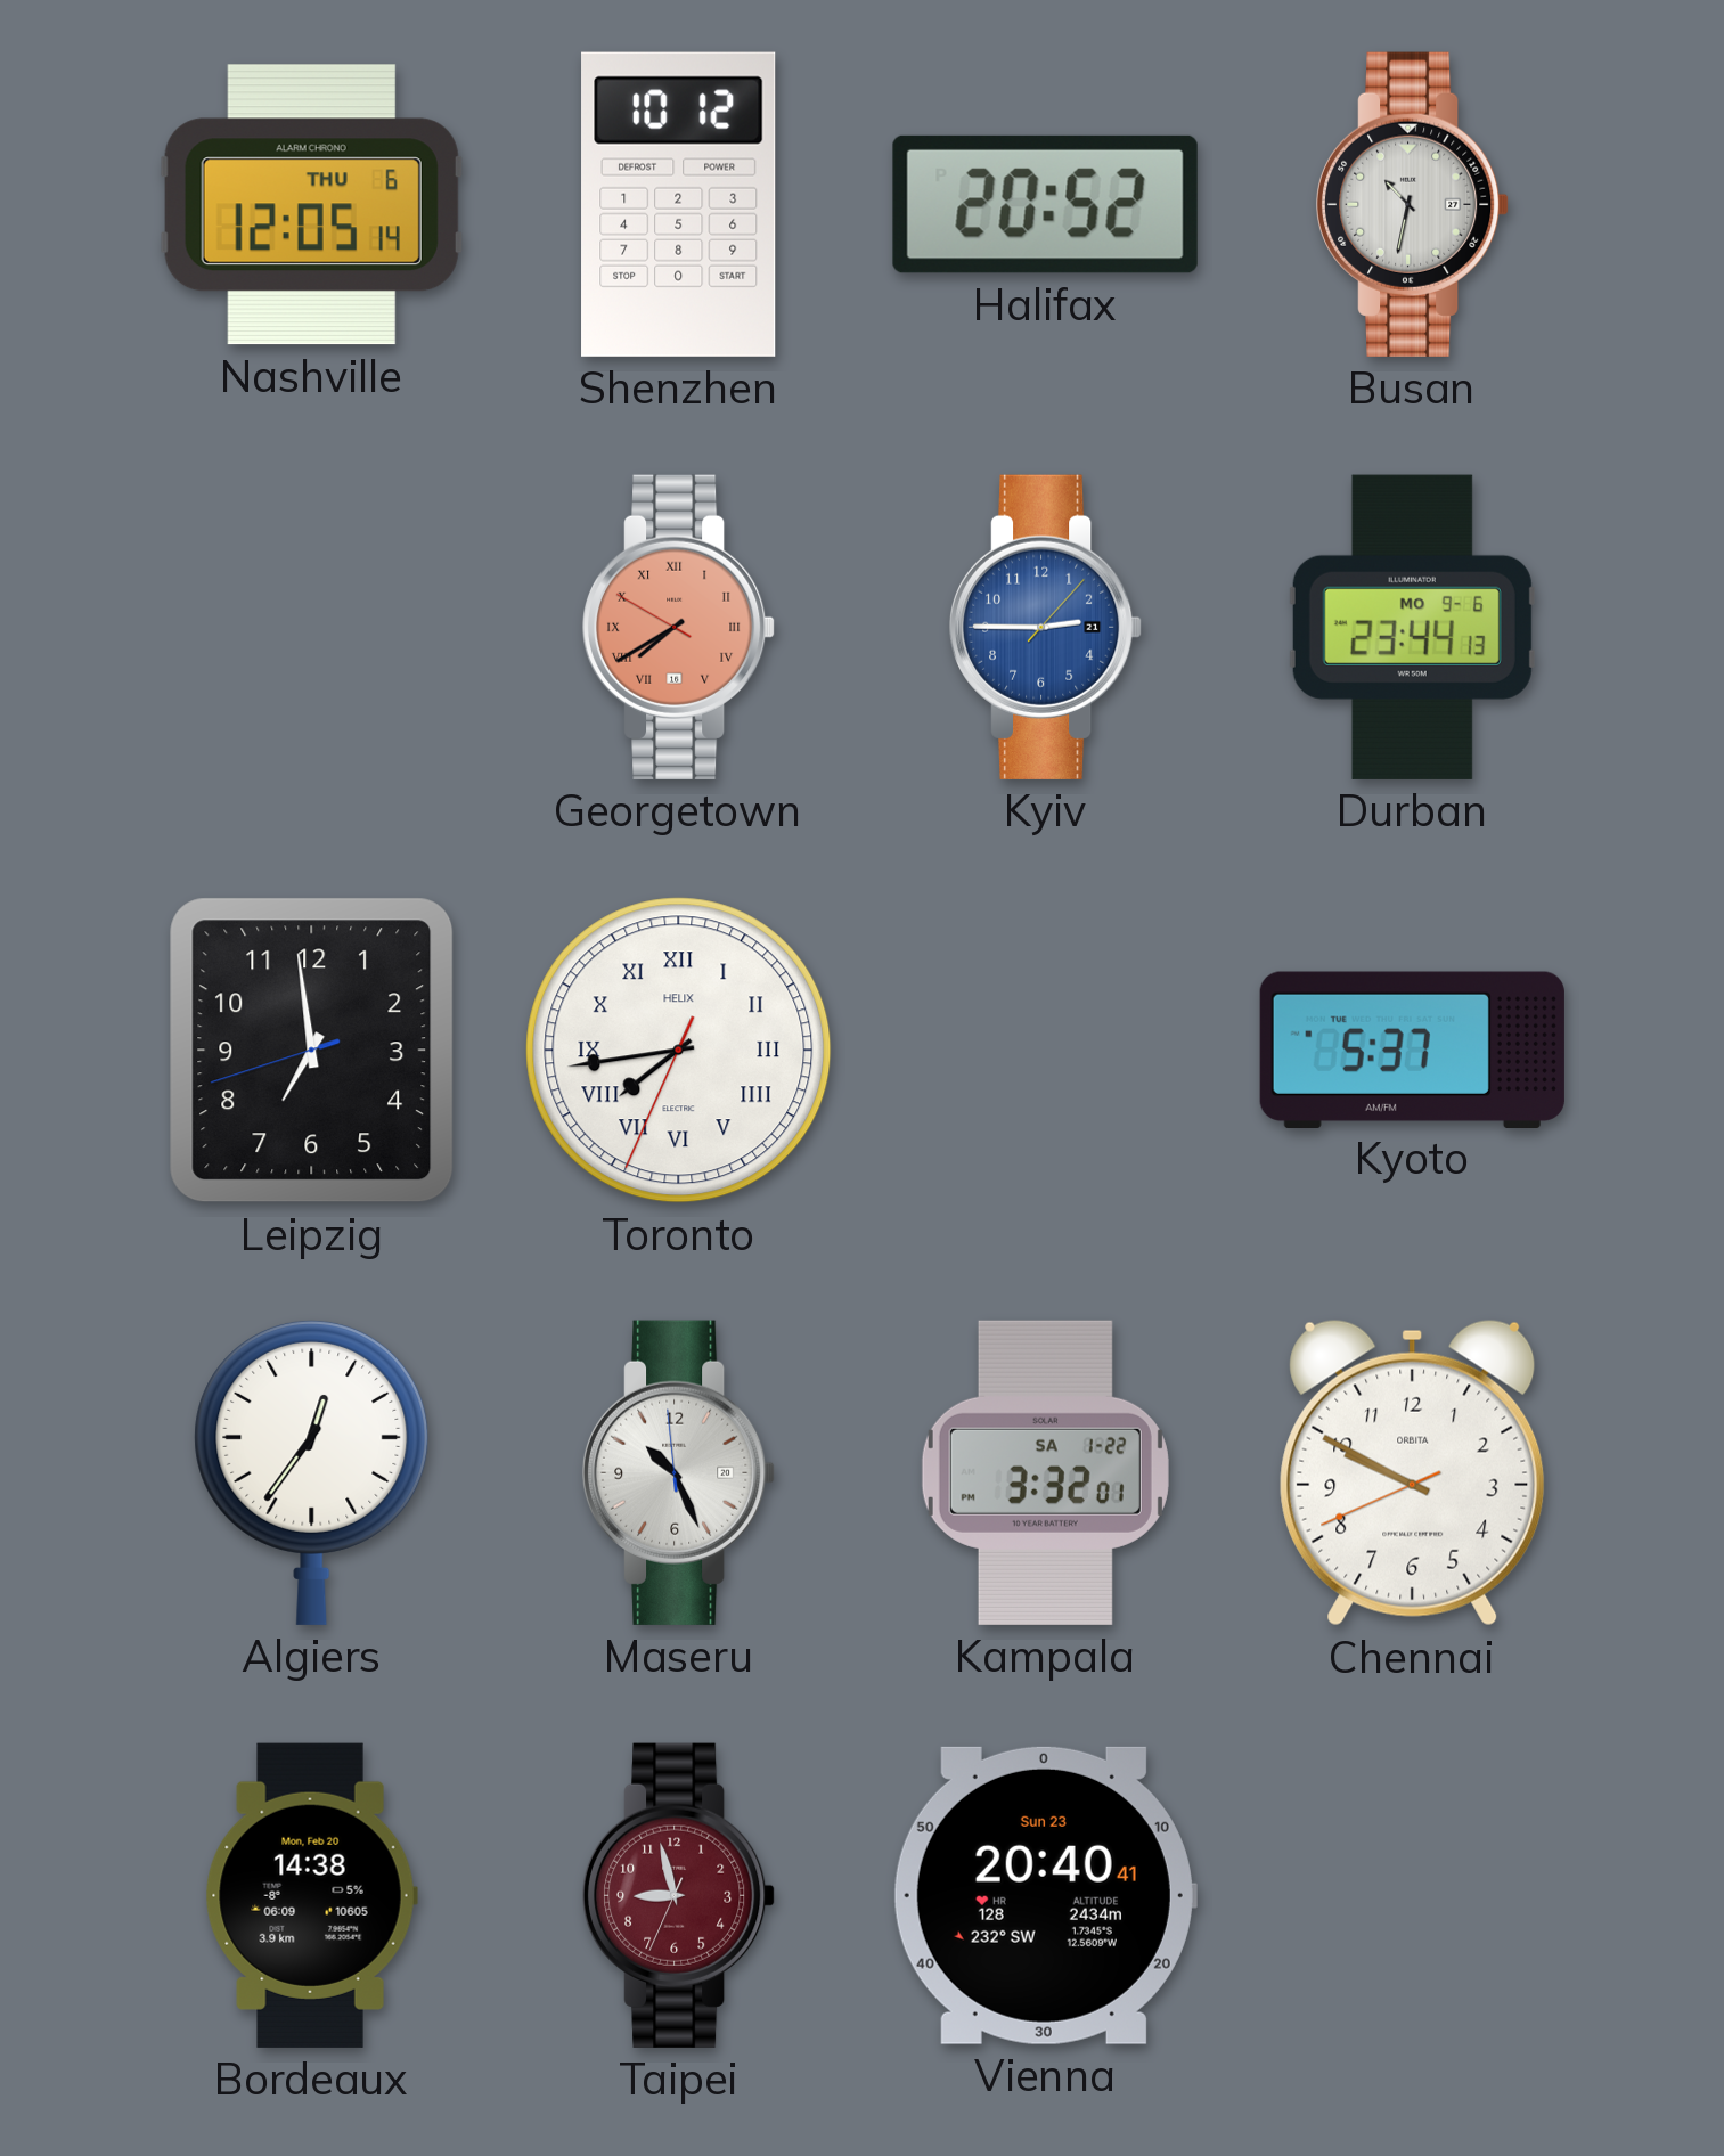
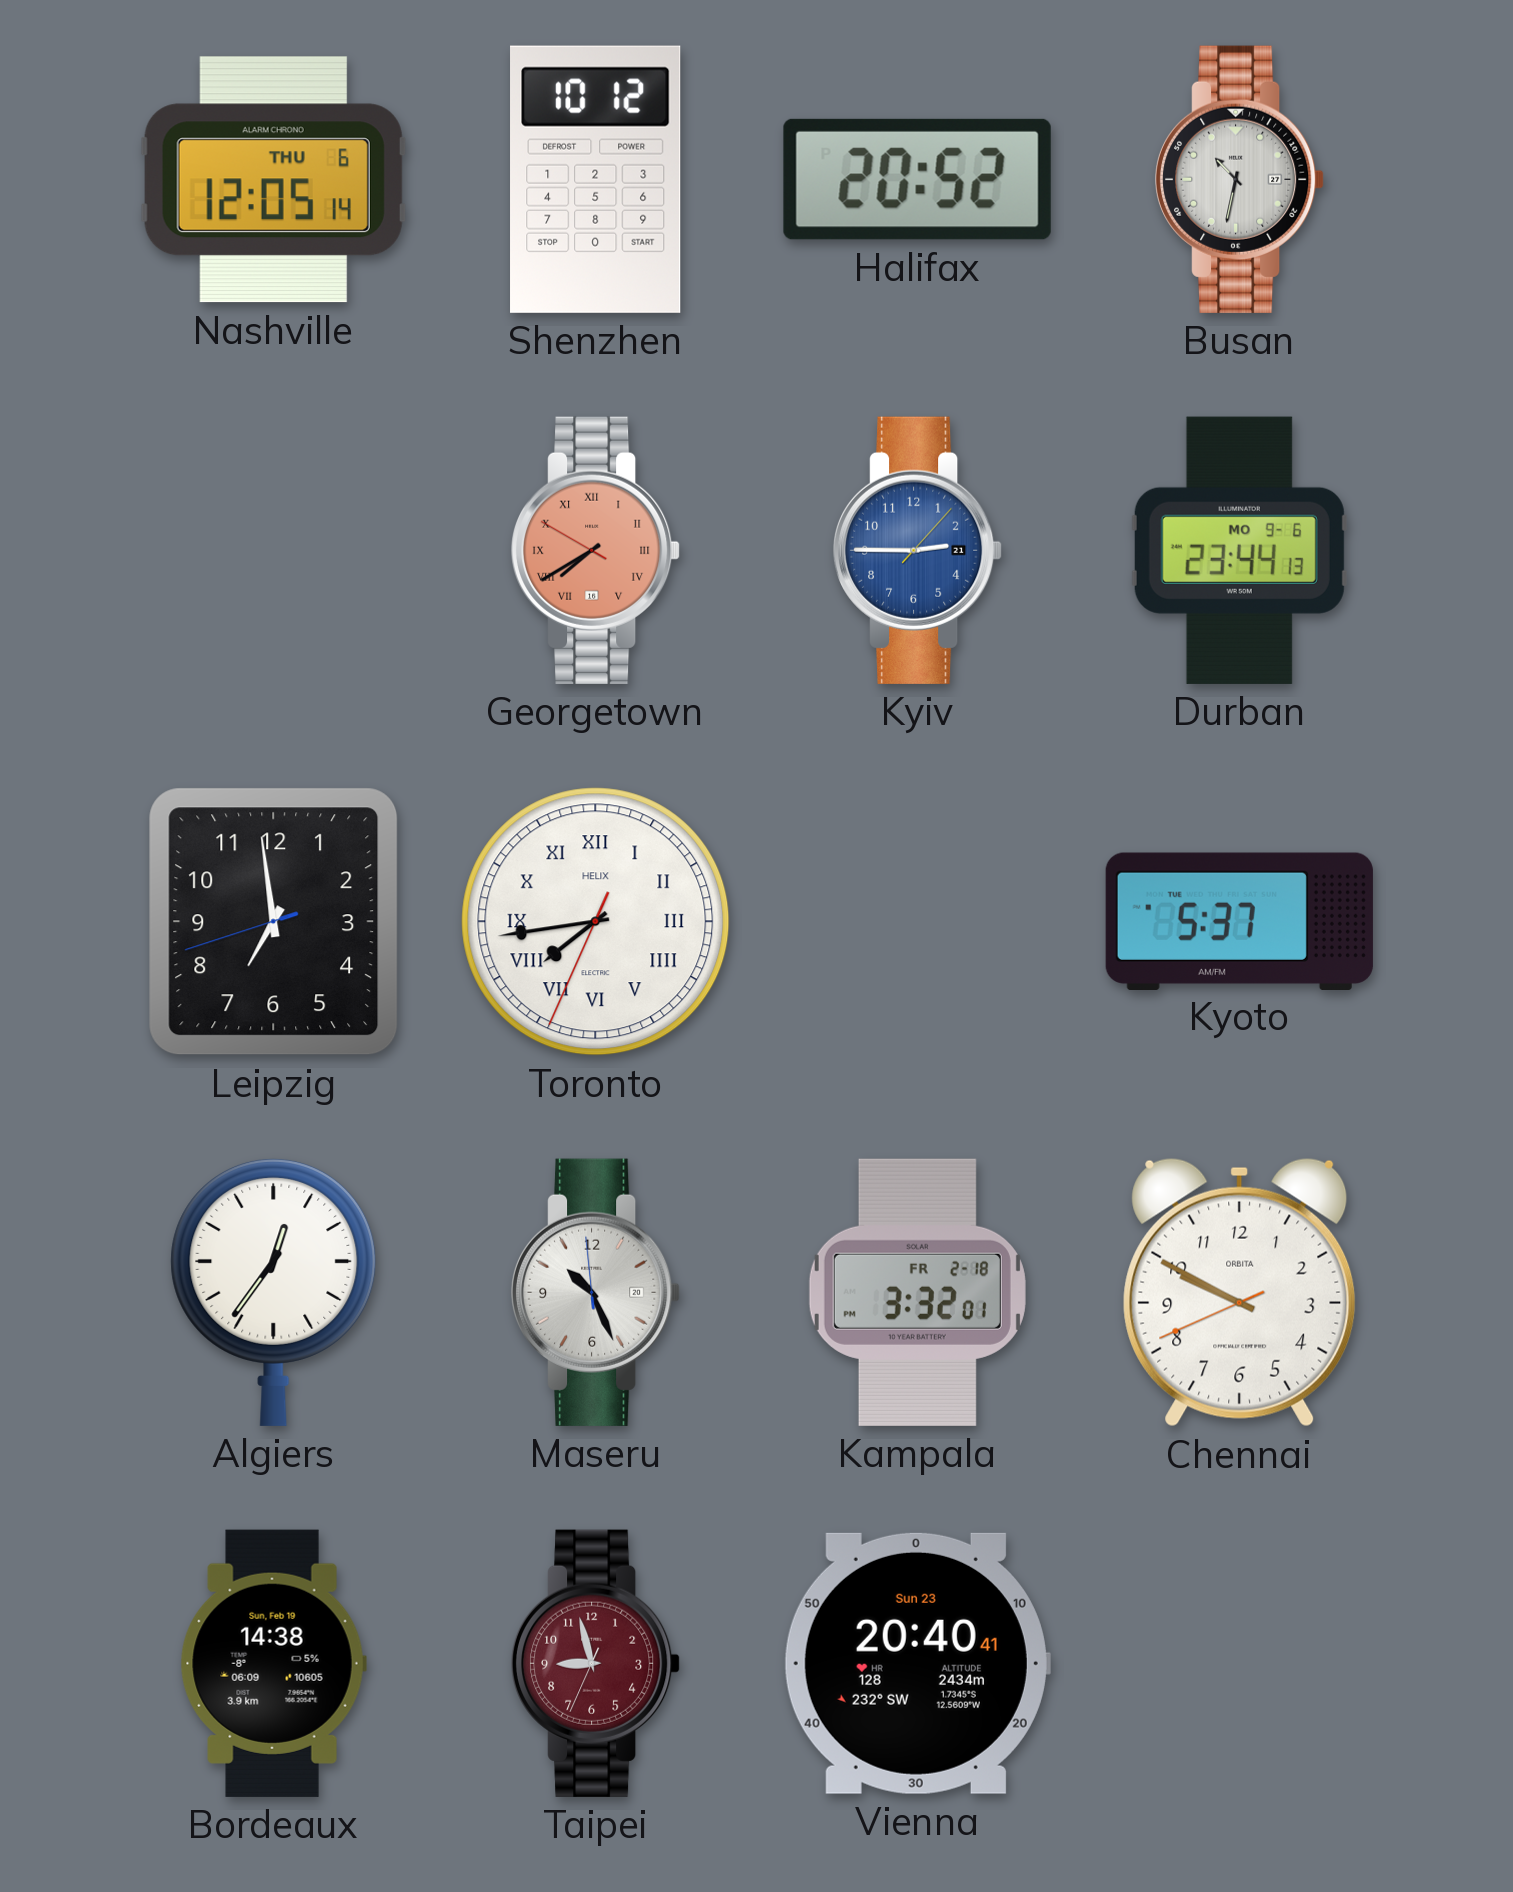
Kampala date: SA 1-22 -> FR 2-18 (917, 1292)
Bordeaux date: Mon, Feb 20 -> Sun, Feb 19 (273, 1663)
